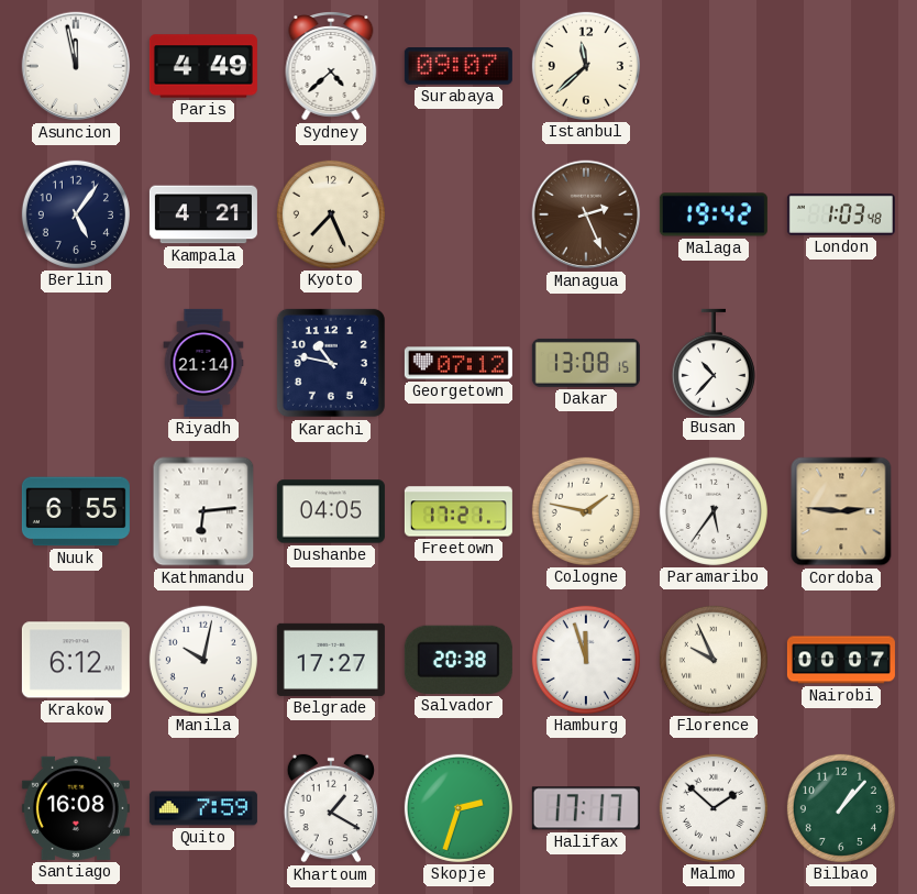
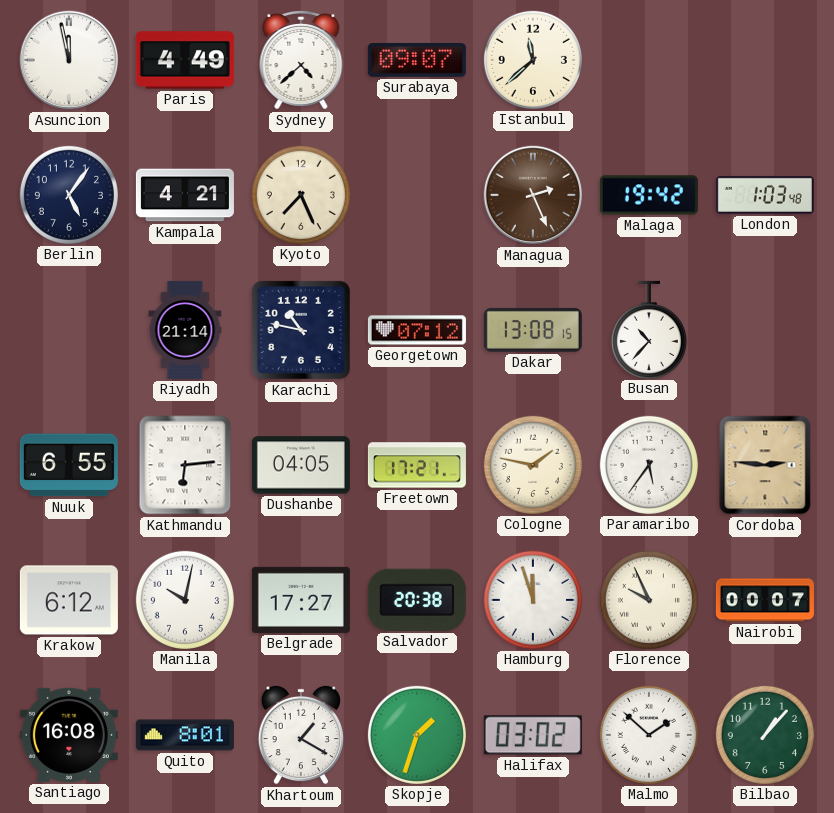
Quito: 7:59 -> 8:01 (185, 735)
Skopje: 2:33 -> 1:33 (417, 735)
Halifax: 17:17 -> 03:02 (533, 735)
